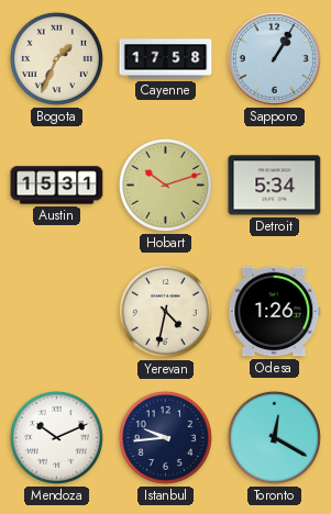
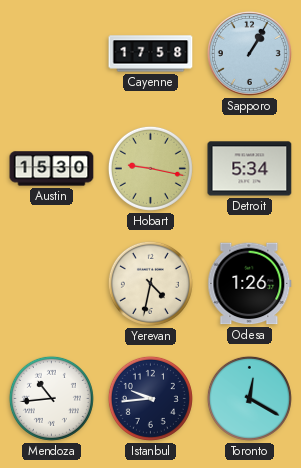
Bogota: 1:34 -> none (56, 58)
Austin: 15:31 -> 15:30 (52, 169)
Hobart: 10:12 -> 9:17 (150, 168)
Mendoza: 10:11 -> 10:44 (51, 398)
